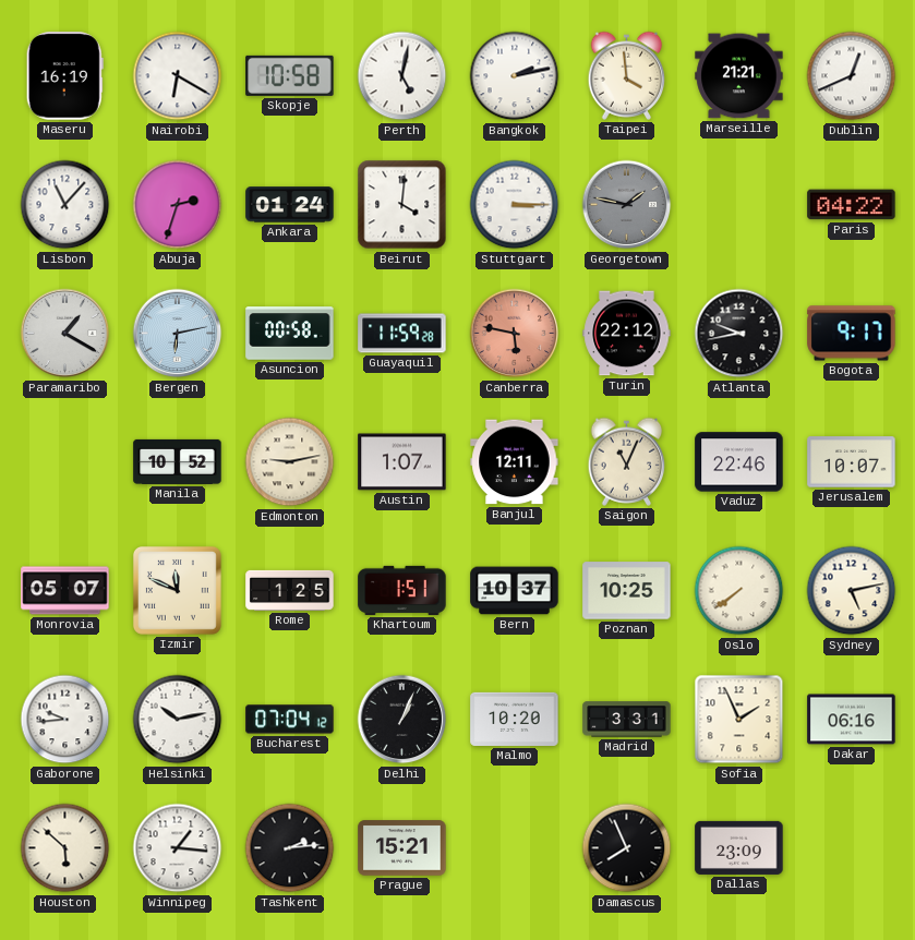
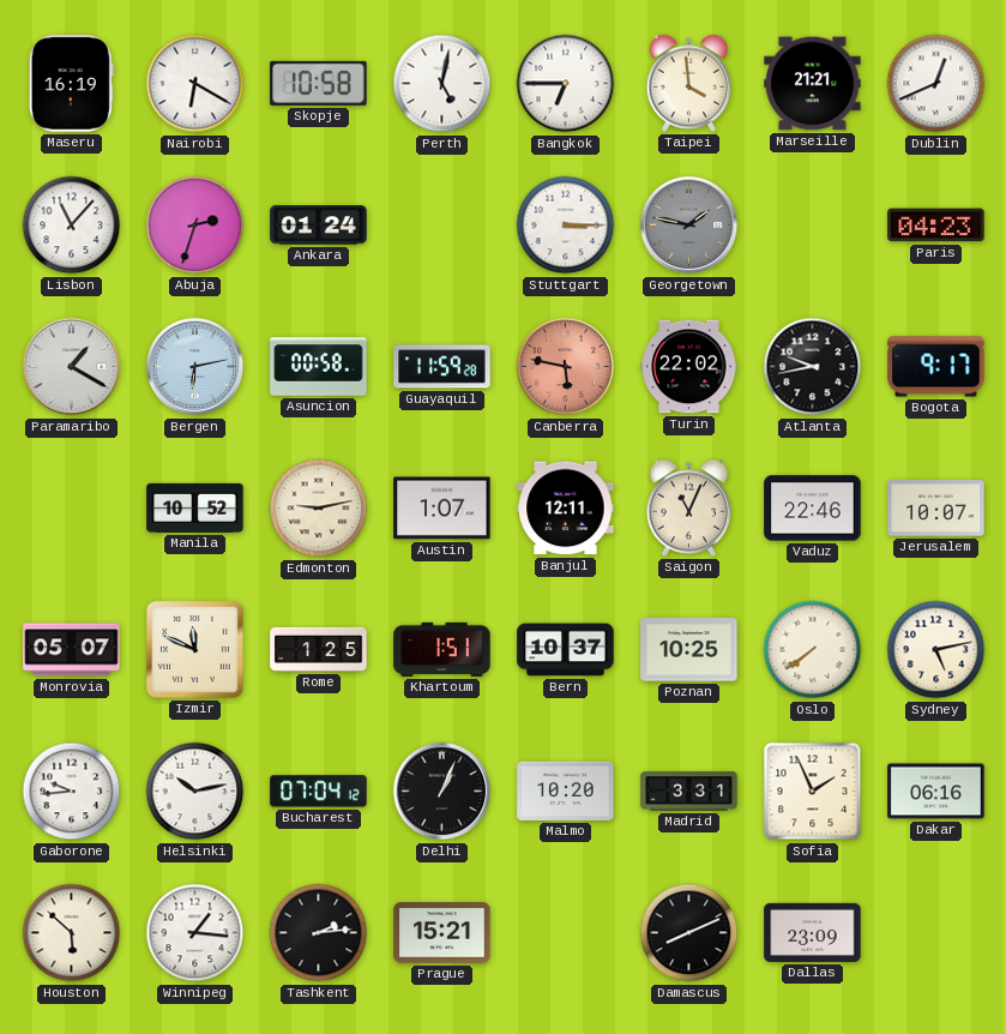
Bangkok: 2:13 -> 6:45 (566, 84)
Beirut: 4:01 -> none (402, 205)
Paris: 04:22 -> 04:23 (936, 226)
Turin: 22:12 -> 22:02 (689, 367)
Damascus: 7:56 -> 8:11 (689, 933)
